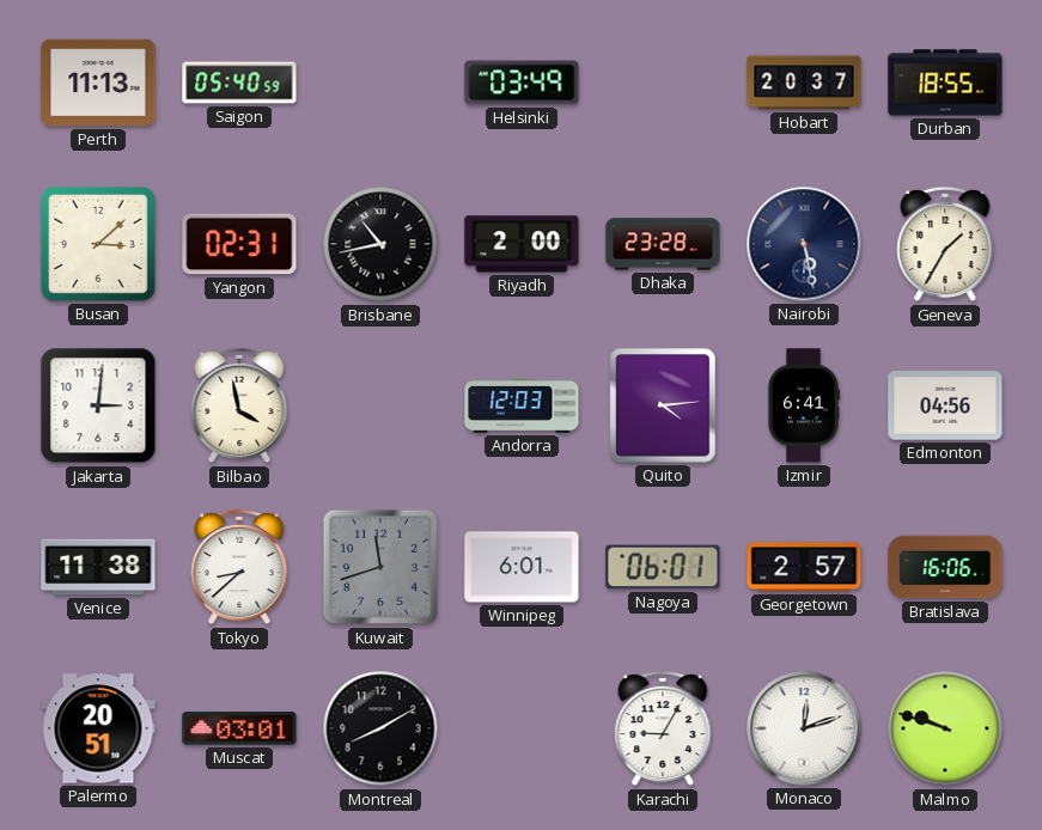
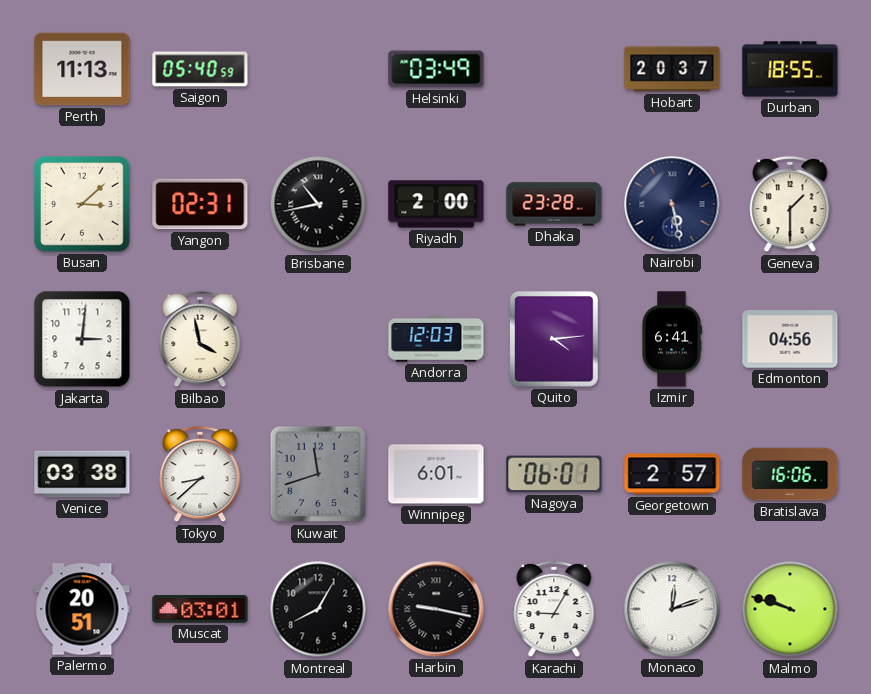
Geneva: 1:35 -> 1:30 (790, 204)
Venice: 11:38 -> 03:38 (82, 474)
Montreal: 8:10 -> 8:05 (318, 609)
Harbin: none -> 9:17 (436, 609)
